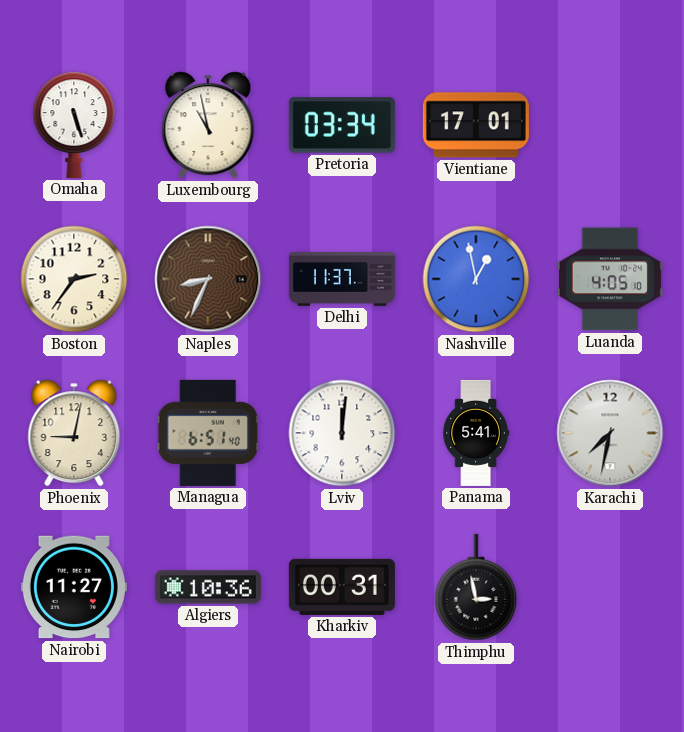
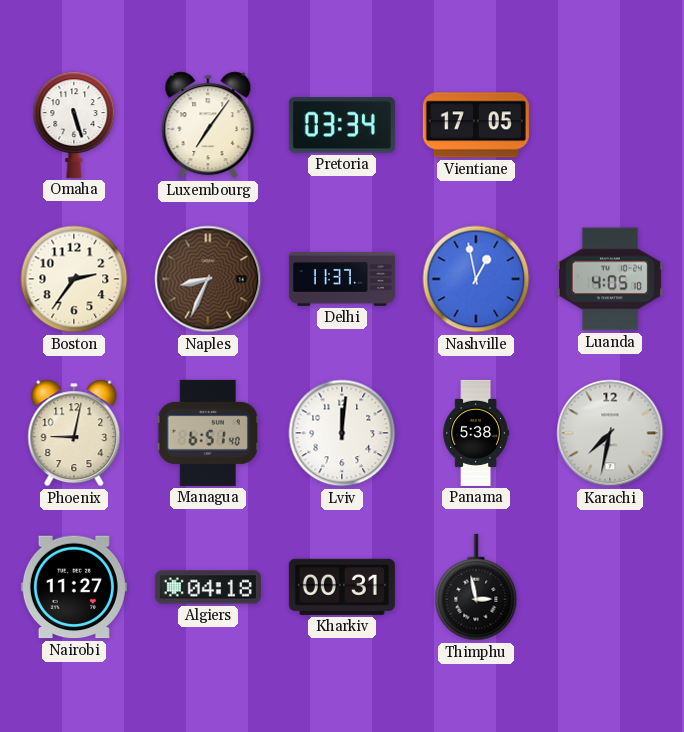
Luxembourg: 10:58 -> 7:06 (208, 125)
Vientiane: 17:01 -> 17:05 (476, 125)
Panama: 5:41 -> 5:38 (475, 433)
Algiers: 10:36 -> 04:18 (208, 587)
